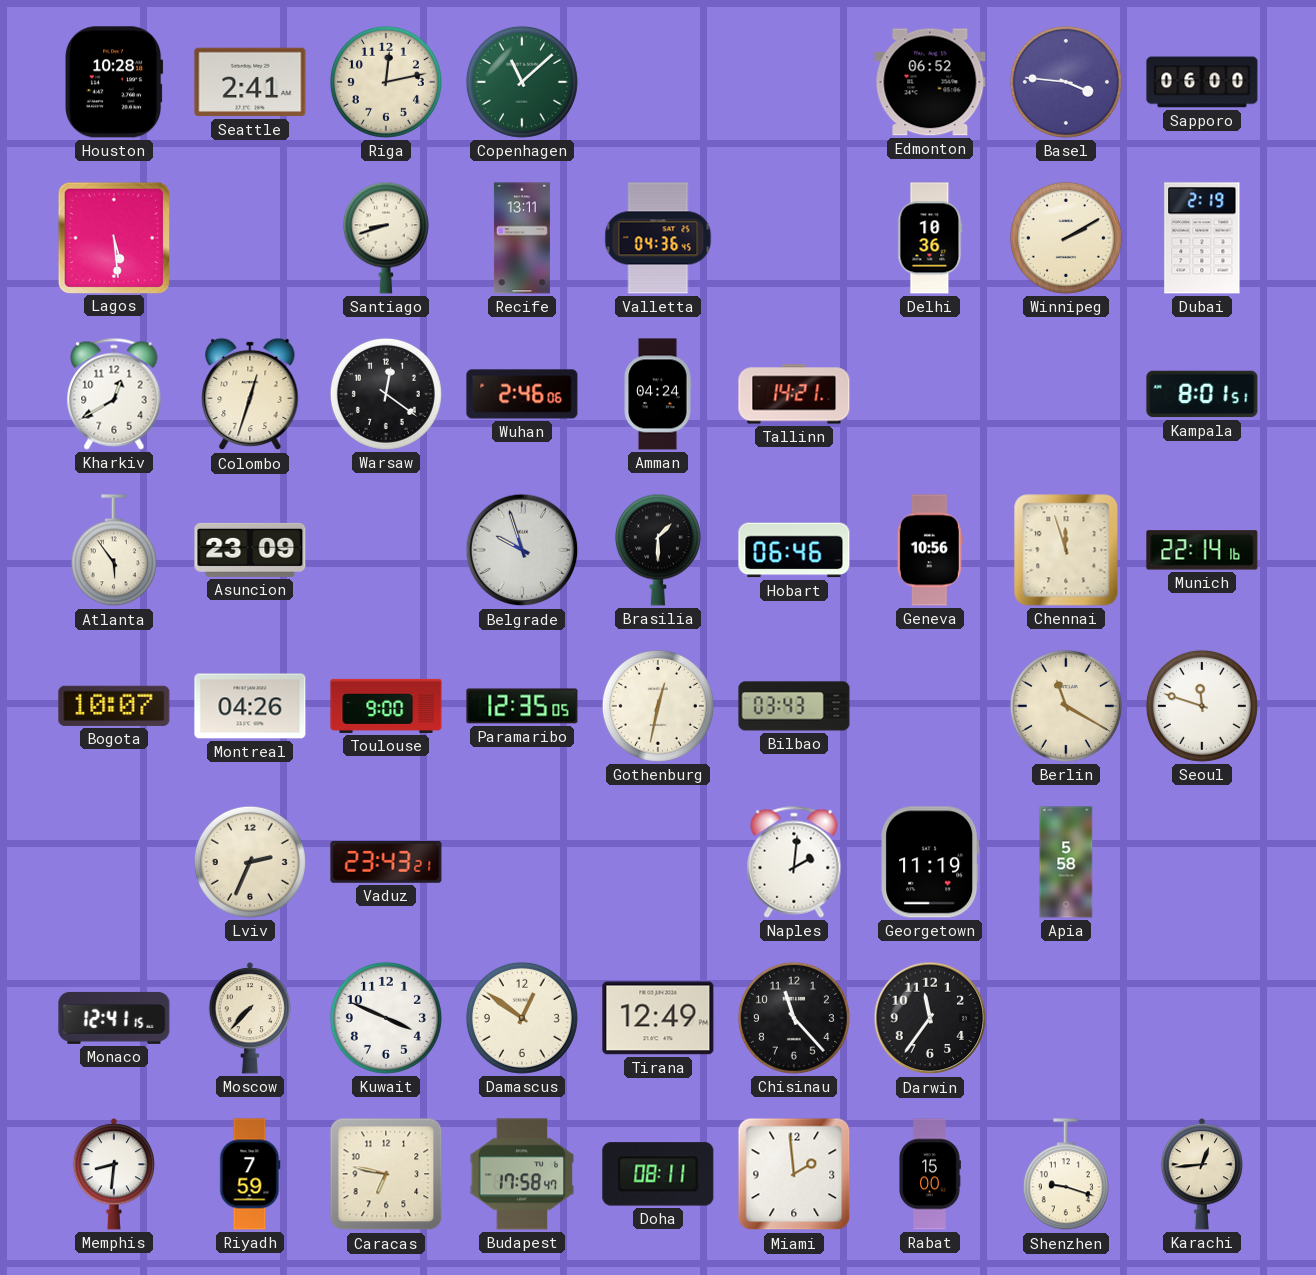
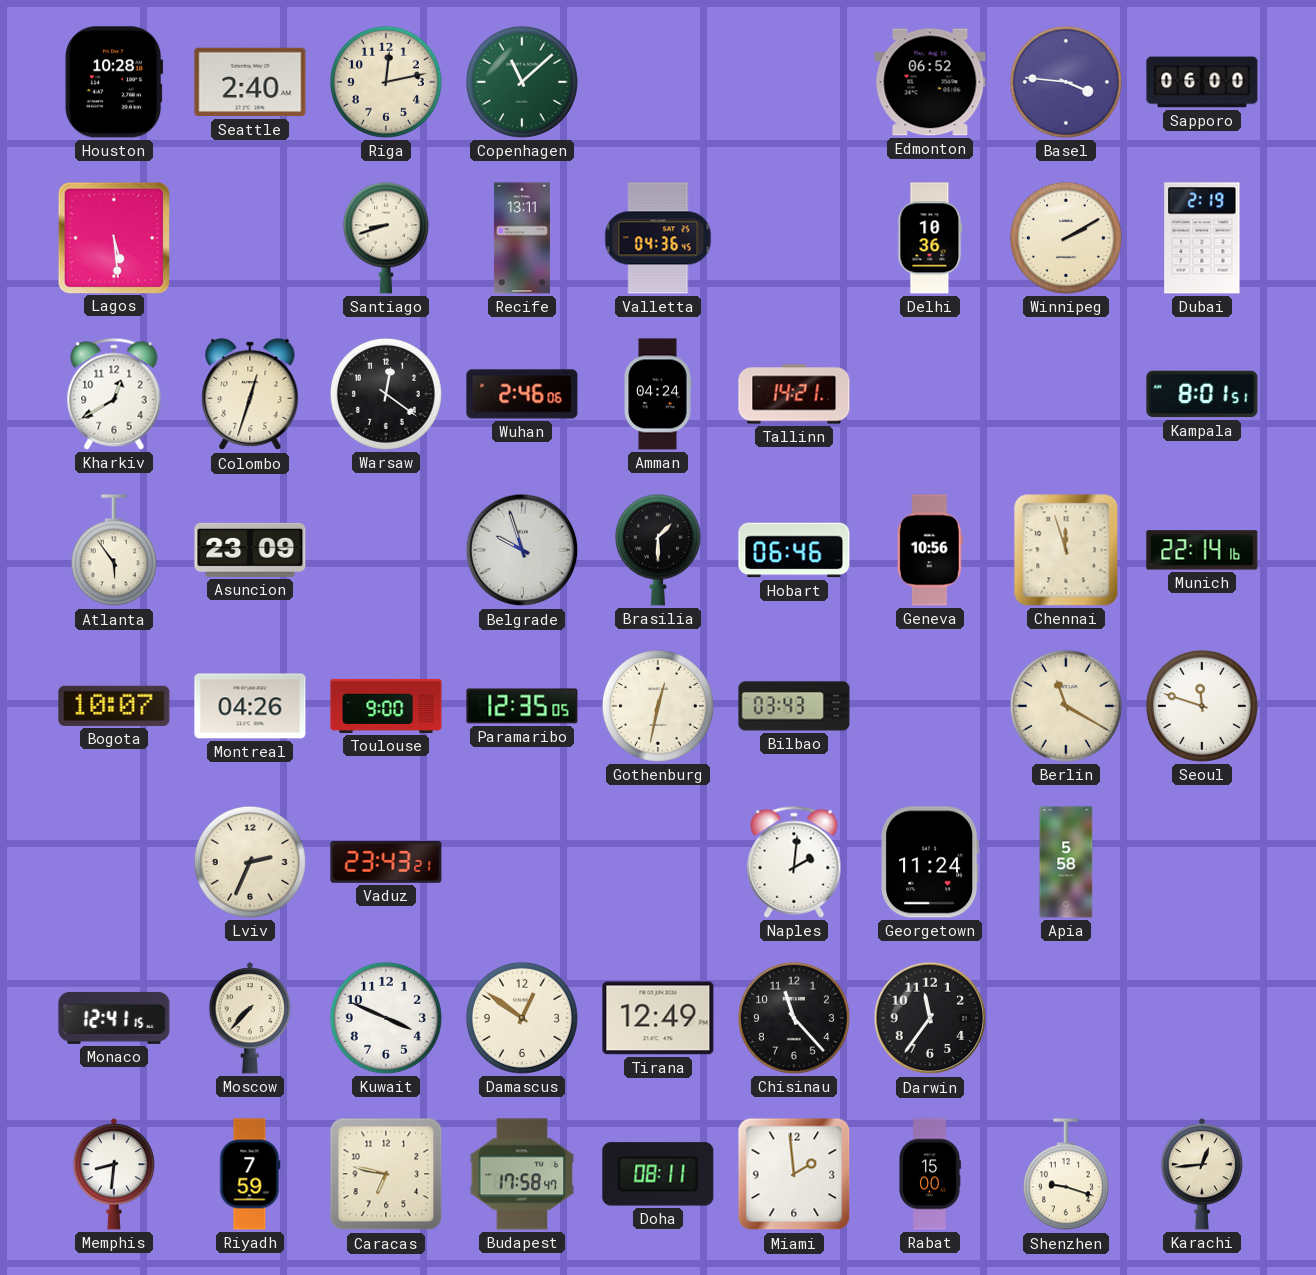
Seattle: 2:41 -> 2:40 (250, 82)
Georgetown: 11:19 -> 11:24 (930, 862)
